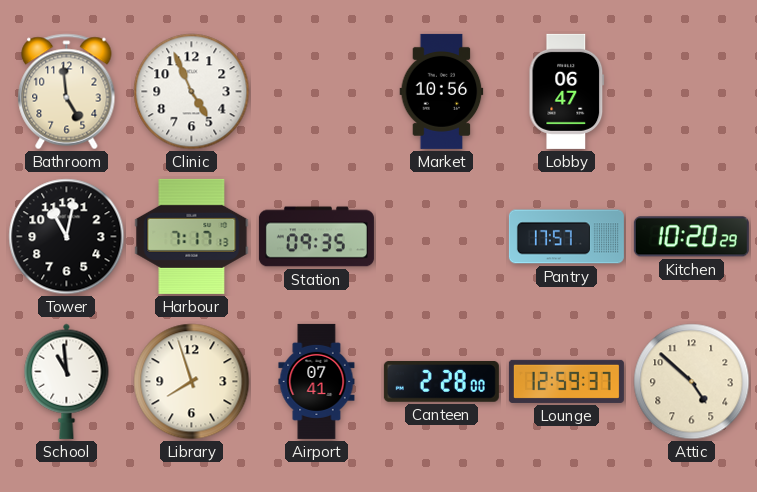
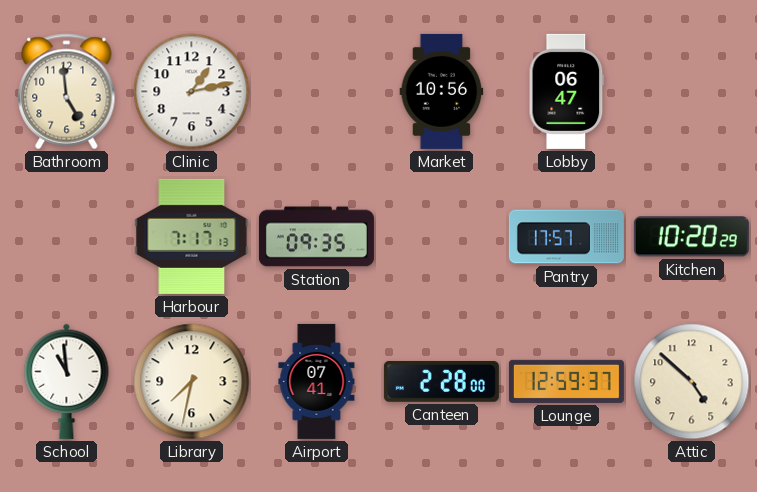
Clinic: 4:56 -> 1:13 (192, 92)
Tower: 11:02 -> none (67, 237)
Library: 7:57 -> 7:32 (192, 382)
